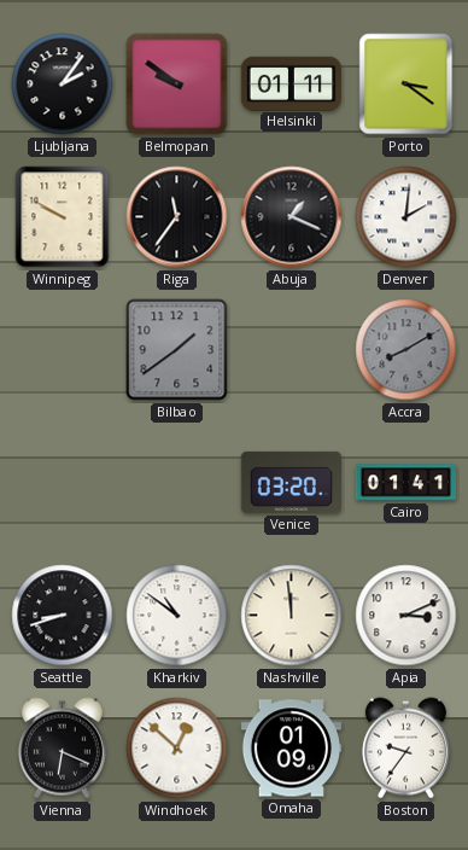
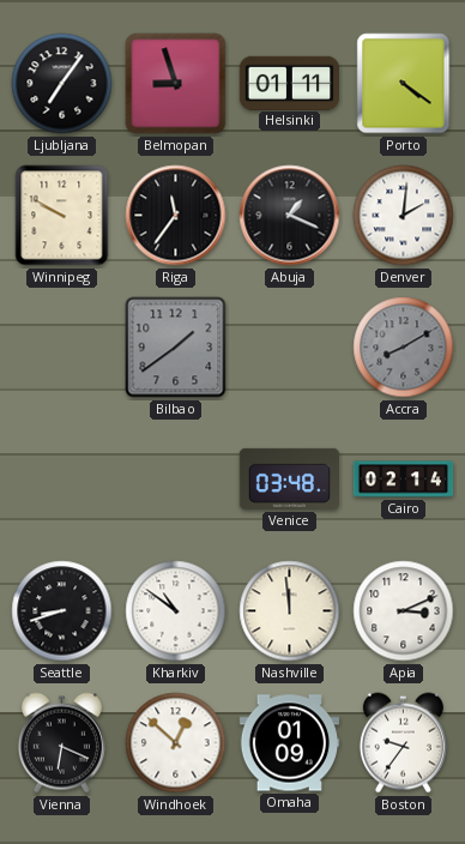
Ljubljana: 2:06 -> 7:06 (62, 84)
Belmopan: 9:51 -> 8:57 (176, 84)
Porto: 3:21 -> 4:21 (404, 84)
Venice: 03:20 -> 03:48 (289, 478)
Cairo: 01:41 -> 02:14 (404, 480)
